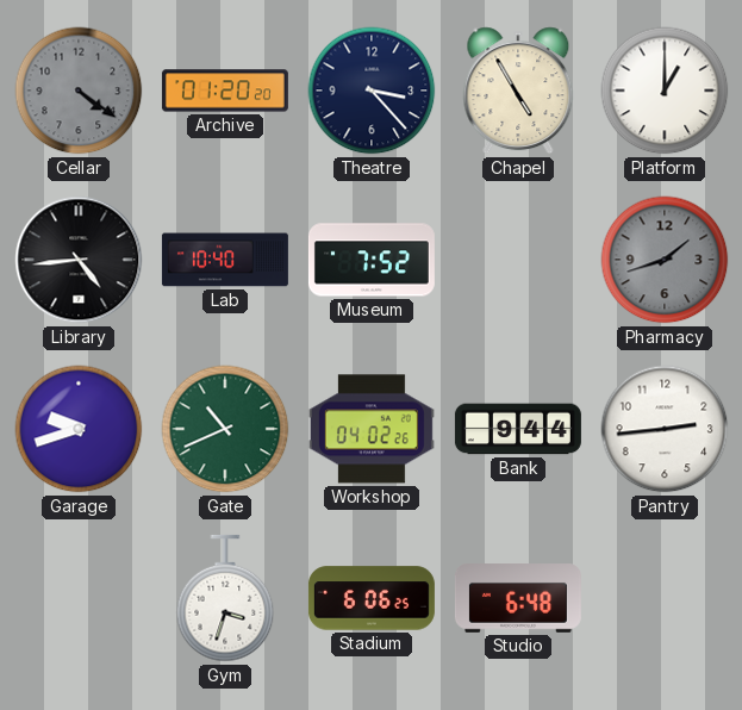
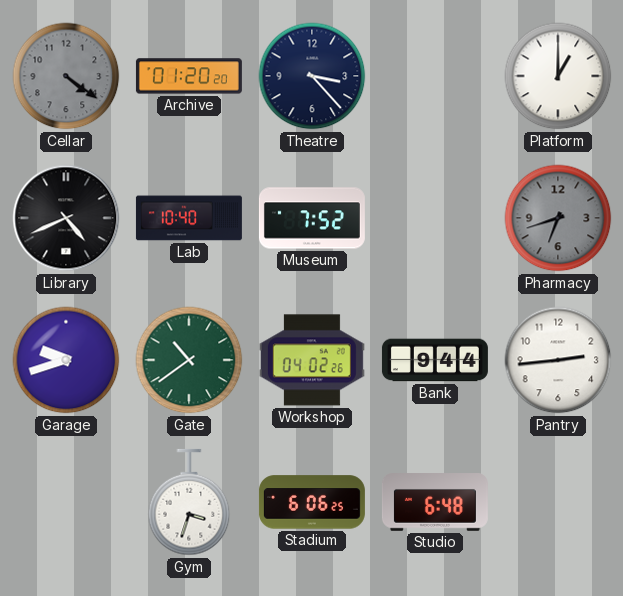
Chapel: 4:55 -> none (518, 91)
Library: 4:44 -> 4:41 (66, 218)
Pharmacy: 1:42 -> 6:42 (558, 218)
Gate: 10:41 -> 10:39 (189, 360)
